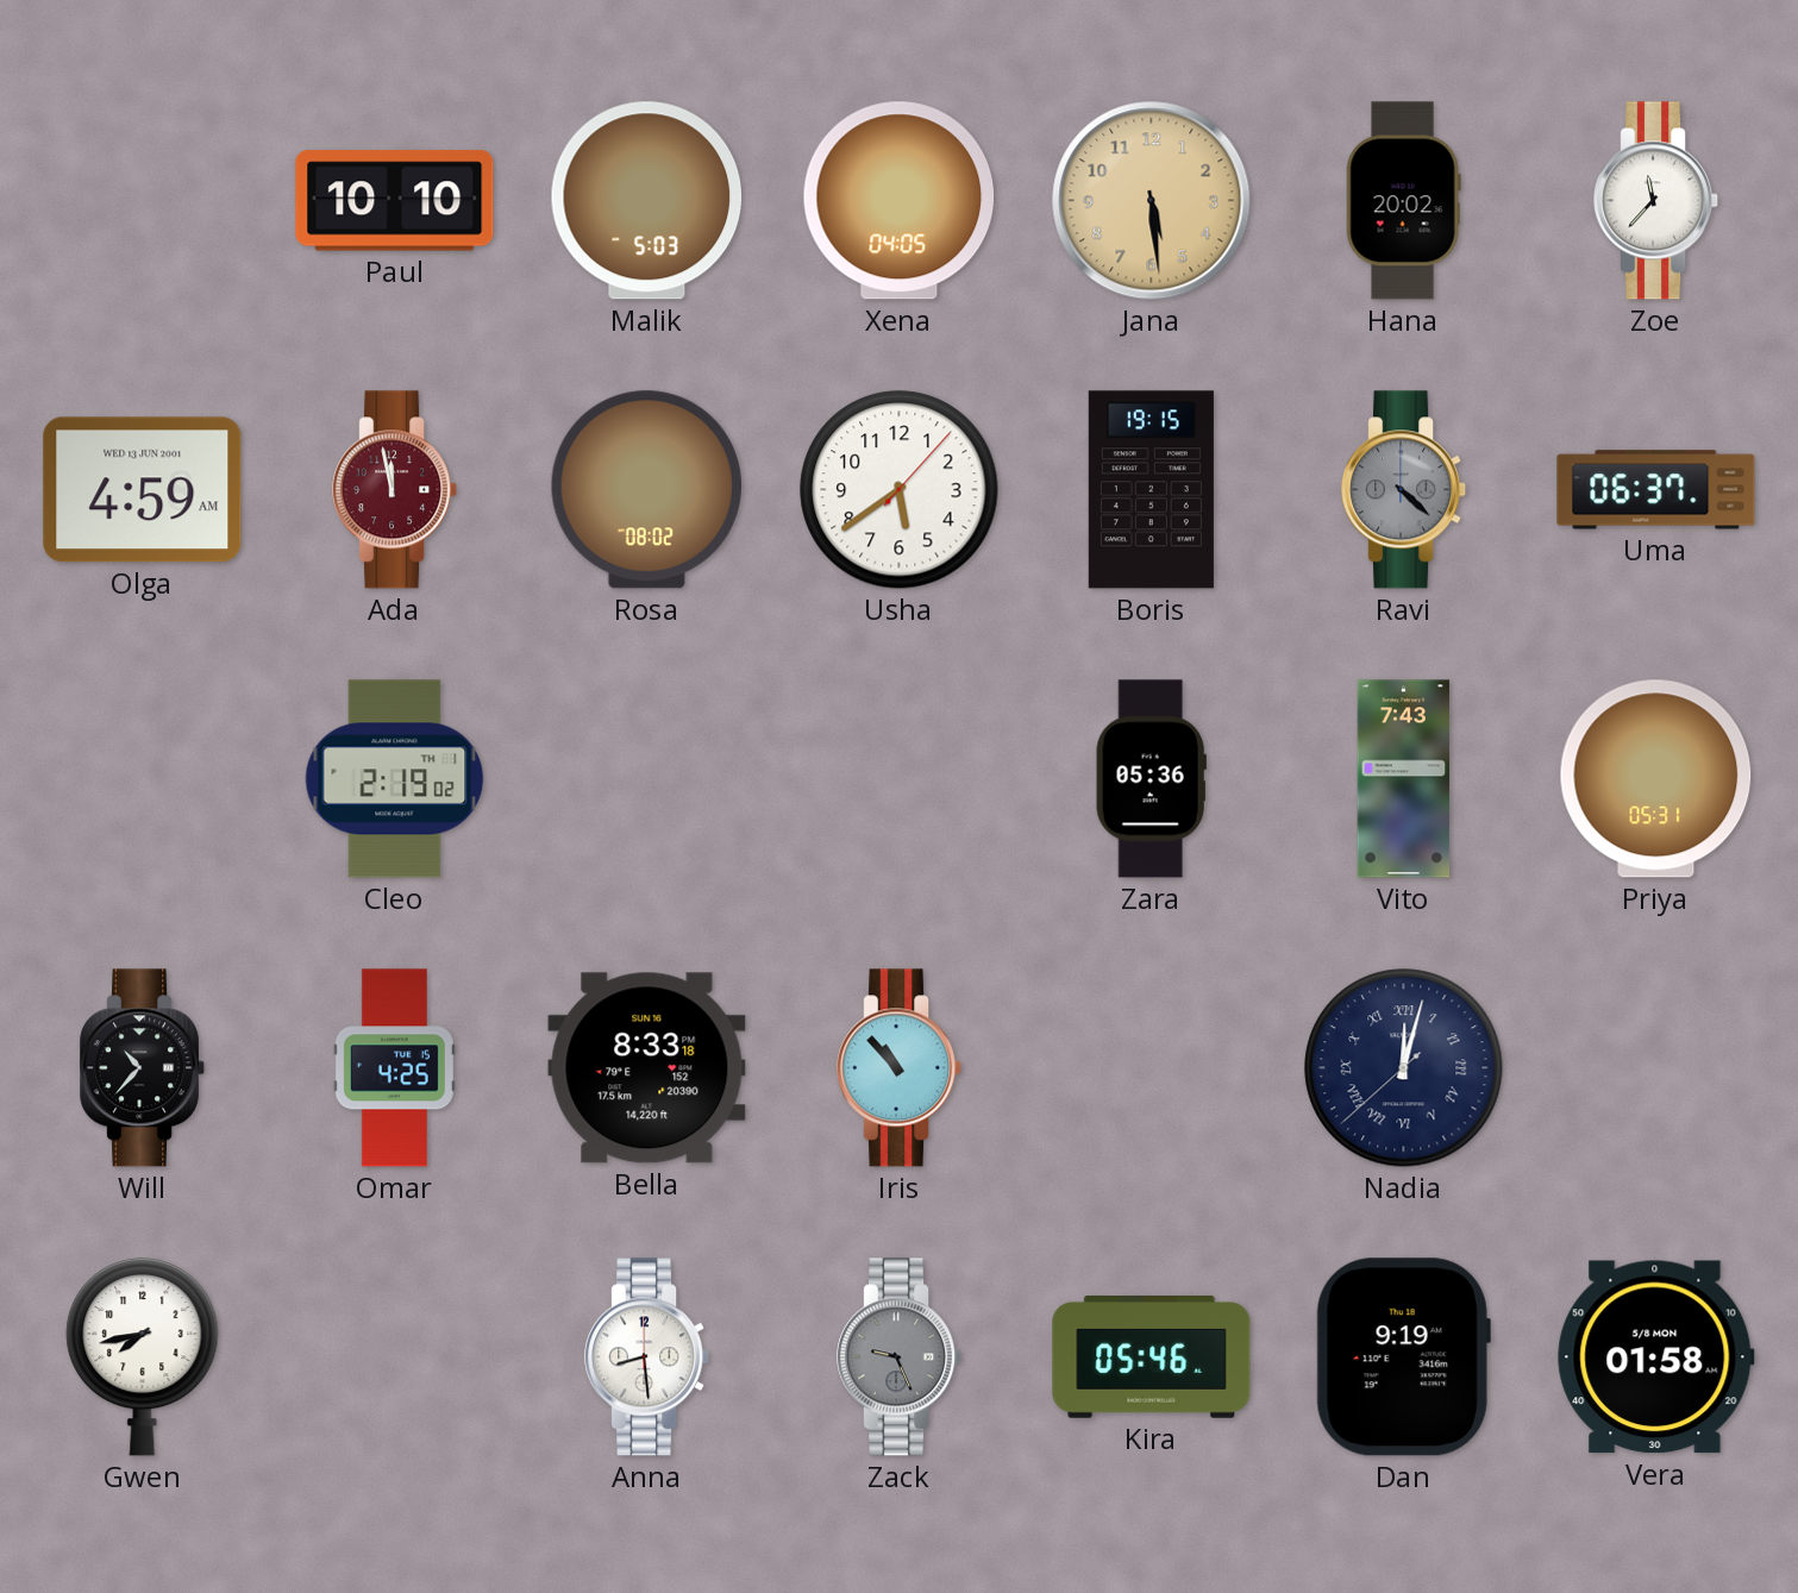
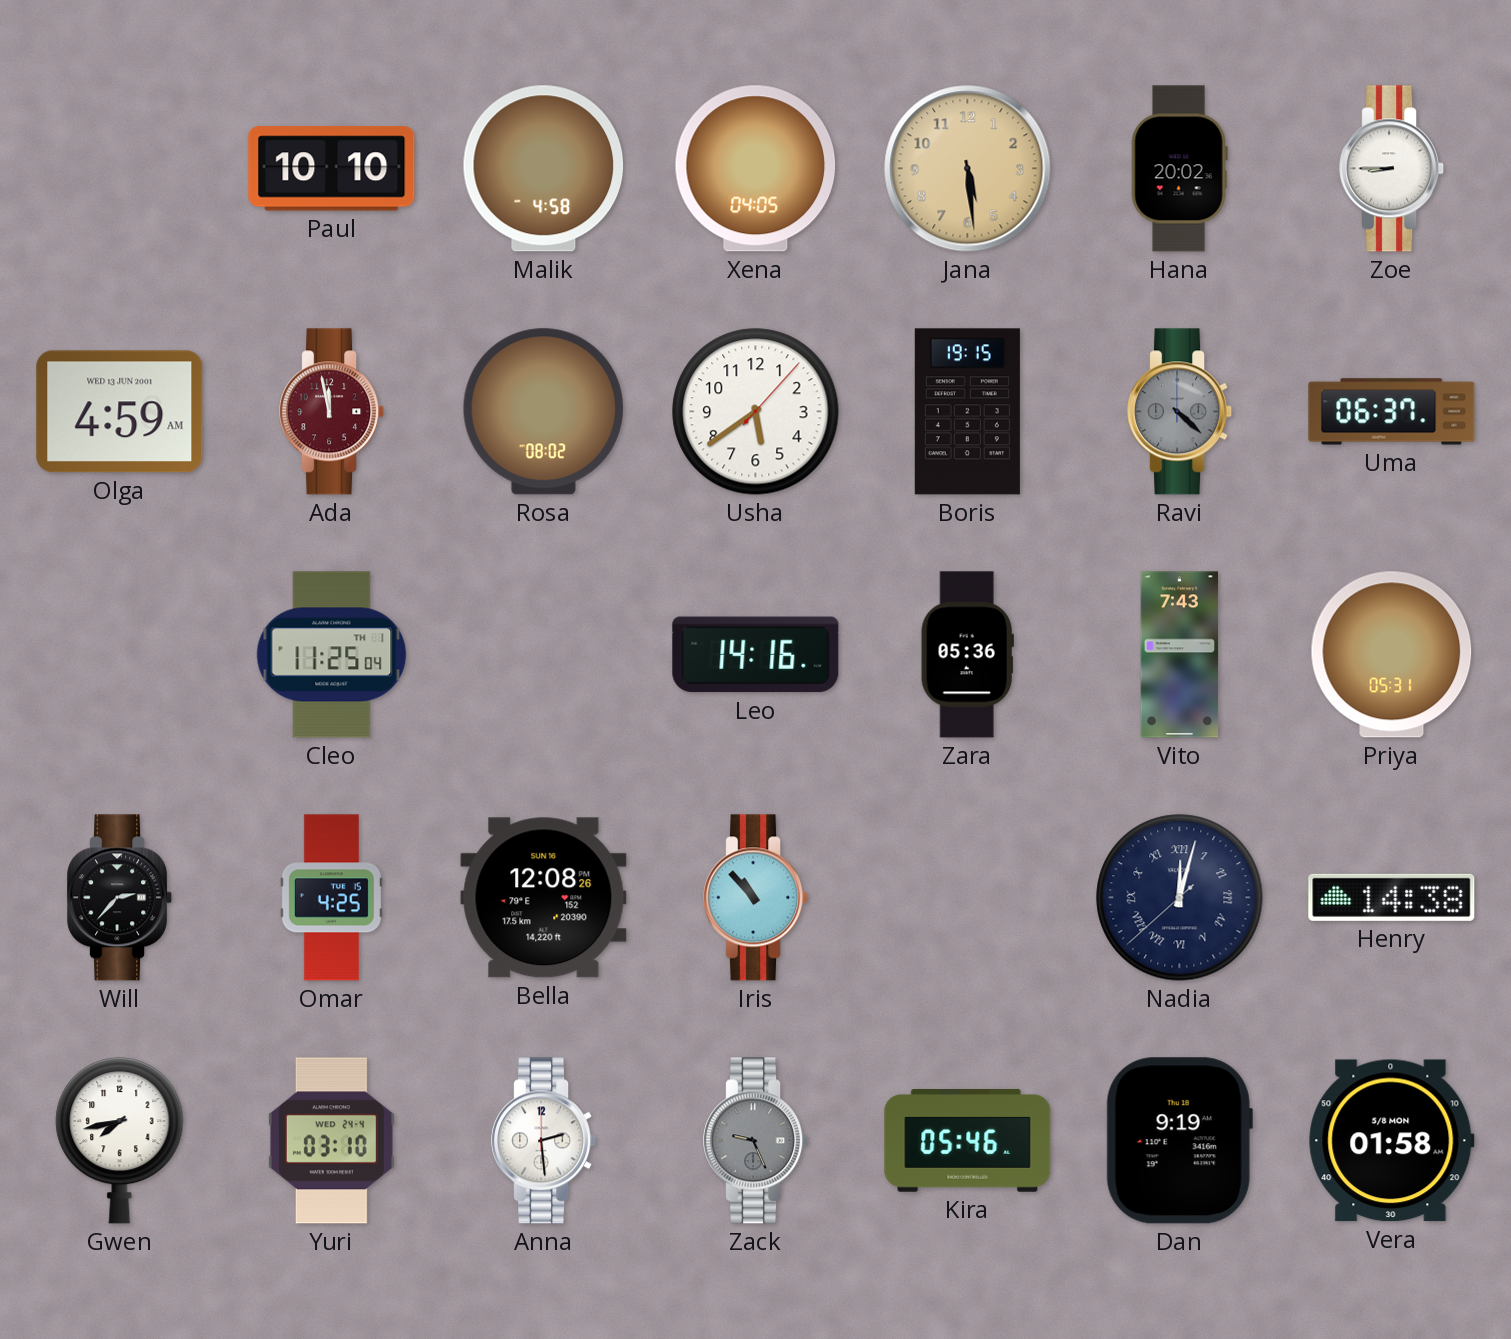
Malik: 5:03 -> 4:58 (544, 169)
Zoe: 11:37 -> 8:45 (1392, 169)
Cleo: 2:19 -> 11:25 (332, 655)
Leo: none -> 14:16 (756, 655)
Will: 10:37 -> 2:37 (120, 898)
Bella: 8:33 -> 12:08 (544, 898)
Henry: none -> 14:38 (1392, 897)
Yuri: none -> 03:10 (331, 1141)
Anna: 8:29 -> 2:29 (544, 1141)
